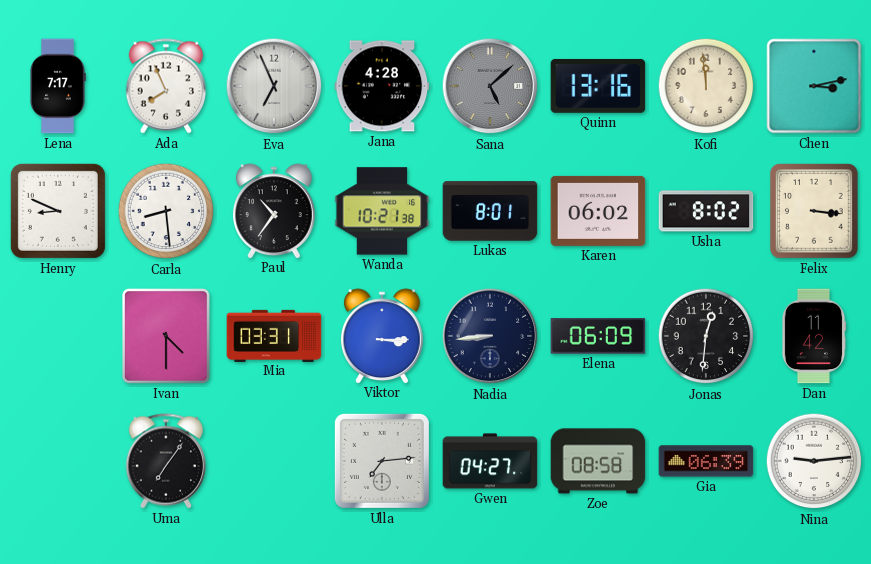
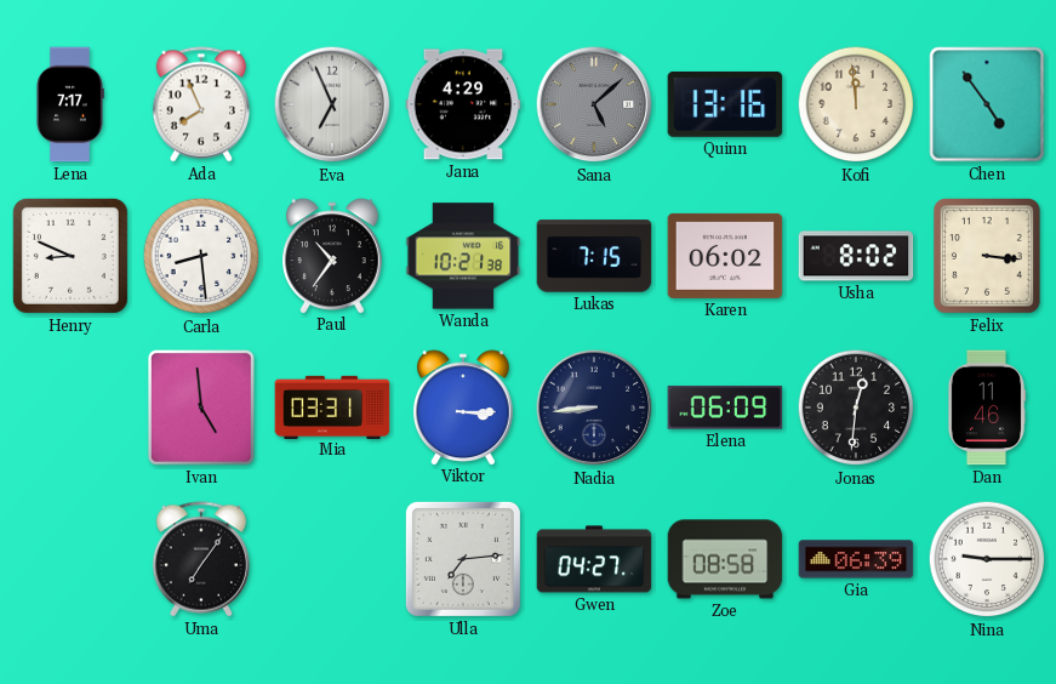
Jana: 4:28 -> 4:29 (463, 104)
Chen: 3:13 -> 4:54 (987, 104)
Lukas: 8:01 -> 7:15 (594, 256)
Ivan: 4:30 -> 4:59 (202, 409)
Dan: 11:42 -> 11:46 (987, 407)
Nina: 9:14 -> 9:15 (987, 559)
